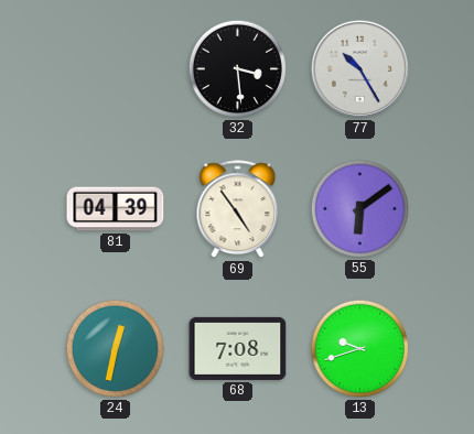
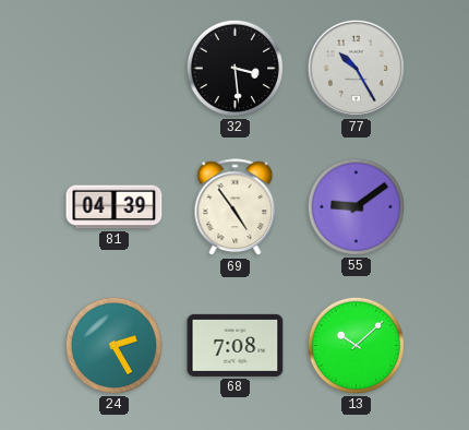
55: 6:09 -> 9:09 (356, 206)
24: 12:32 -> 2:25 (113, 345)
13: 9:42 -> 10:08 (356, 345)
